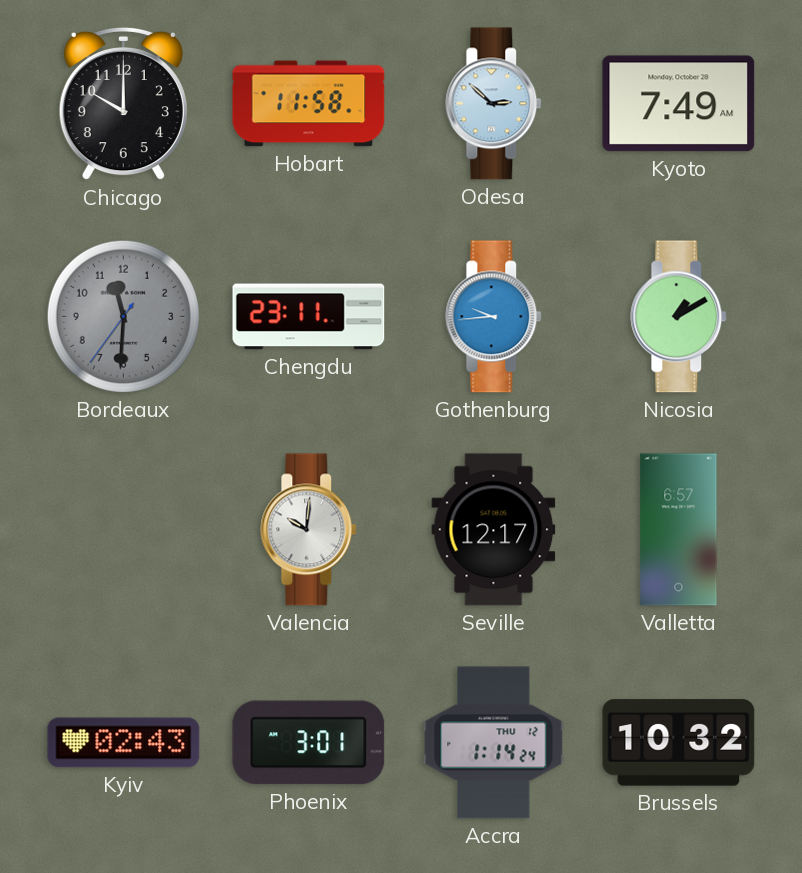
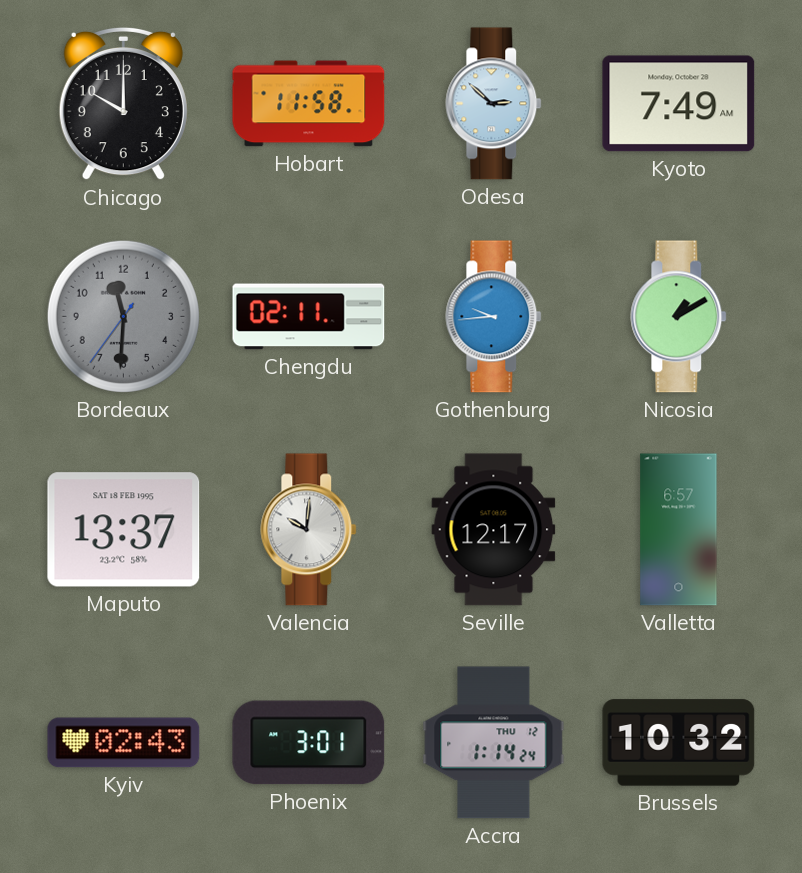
Chengdu: 23:11 -> 02:11 (309, 317)
Maputo: none -> 13:37 (124, 530)
